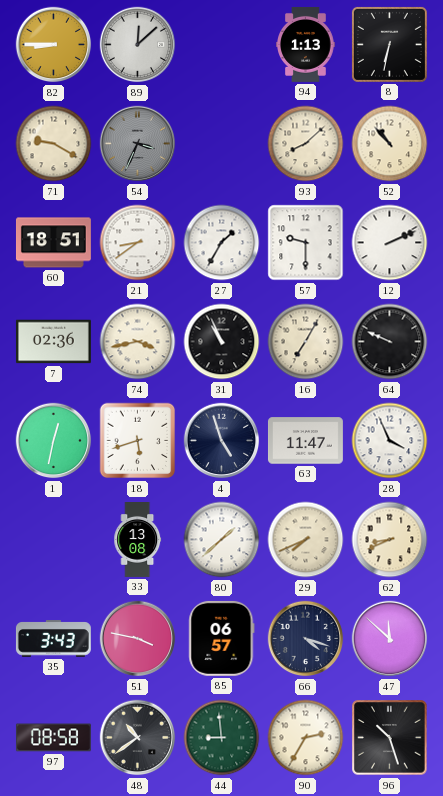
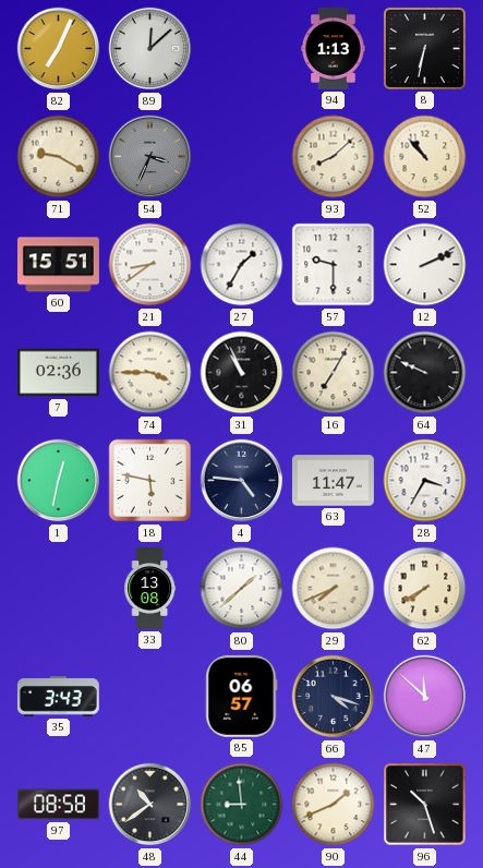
82: 8:45 -> 7:04 (59, 49)
60: 18:51 -> 15:51 (58, 265)
74: 3:43 -> 3:45 (150, 373)
18: 5:42 -> 5:47 (150, 481)
4: 4:57 -> 4:46 (242, 481)
28: 3:56 -> 3:35 (425, 481)
62: 8:41 -> 7:40 (425, 589)
51: 3:47 -> none (138, 639)
90: 2:35 -> 1:41 (334, 805)
